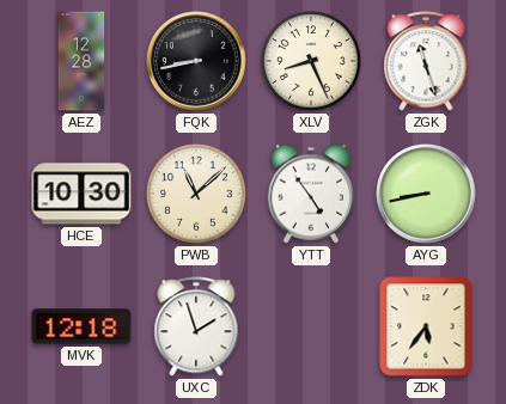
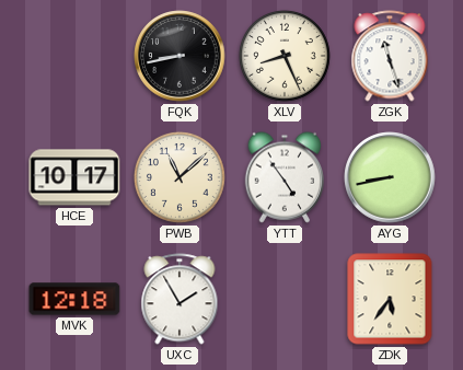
AEZ: 12:28 -> none (81, 61)
HCE: 10:30 -> 10:17 (74, 177)
UXC: 1:57 -> 1:55 (180, 299)
